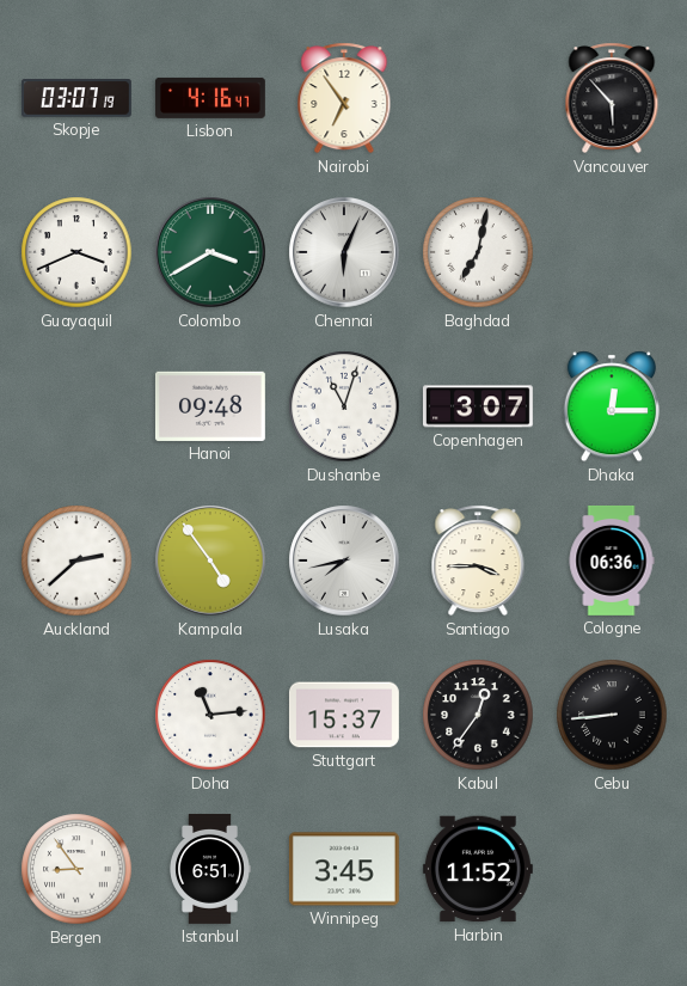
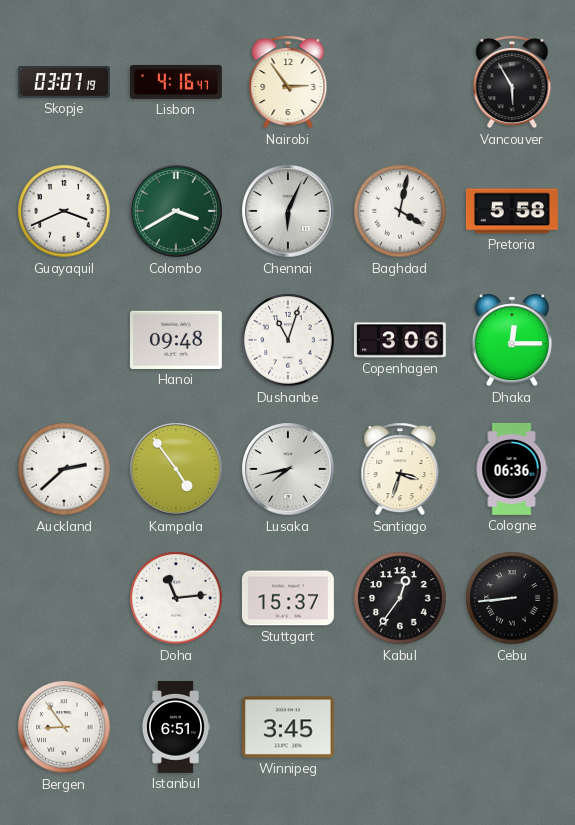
Nairobi: 6:54 -> 2:54 (288, 82)
Vancouver: 5:53 -> 5:55 (512, 82)
Baghdad: 7:02 -> 4:02 (400, 211)
Pretoria: none -> 5:58 (512, 211)
Copenhagen: 3:07 -> 3:06 (400, 340)
Santiago: 3:45 -> 3:33 (400, 469)
Harbin: 11:52 -> none (478, 869)
